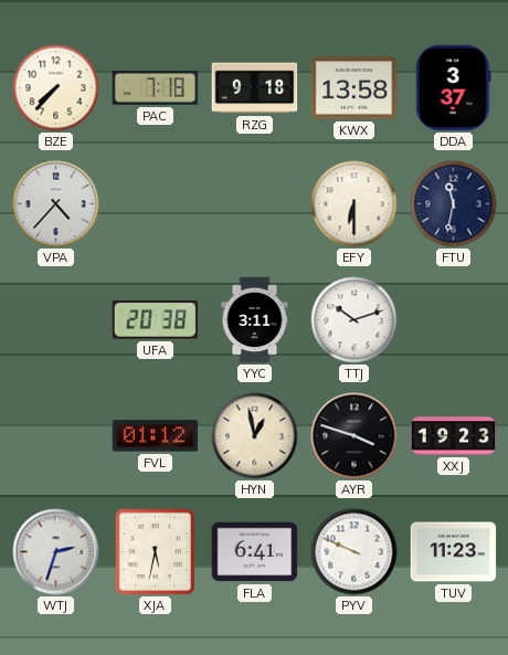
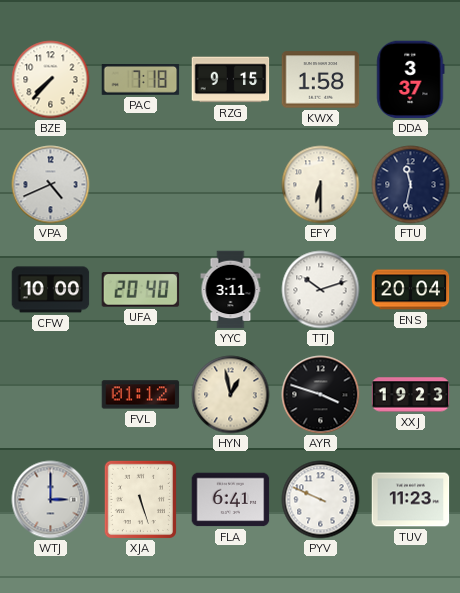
RZG: 9:18 -> 9:15 (231, 80)
KWX: 13:58 -> 1:58 (321, 80)
VPA: 4:37 -> 4:41 (51, 185)
CFW: none -> 10:00 (51, 290)
UFA: 20:38 -> 20:40 (141, 290)
ENS: none -> 20:04 (411, 290)
WTJ: 2:33 -> 3:00 (51, 500)
XJA: 5:32 -> 5:27 (140, 499)
